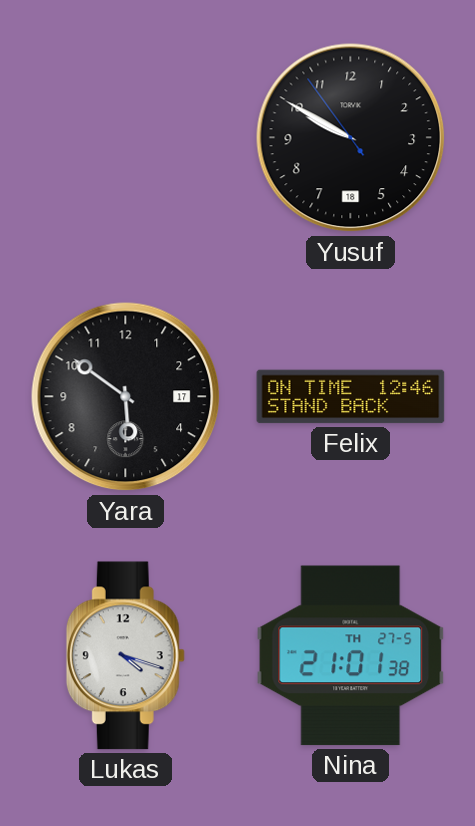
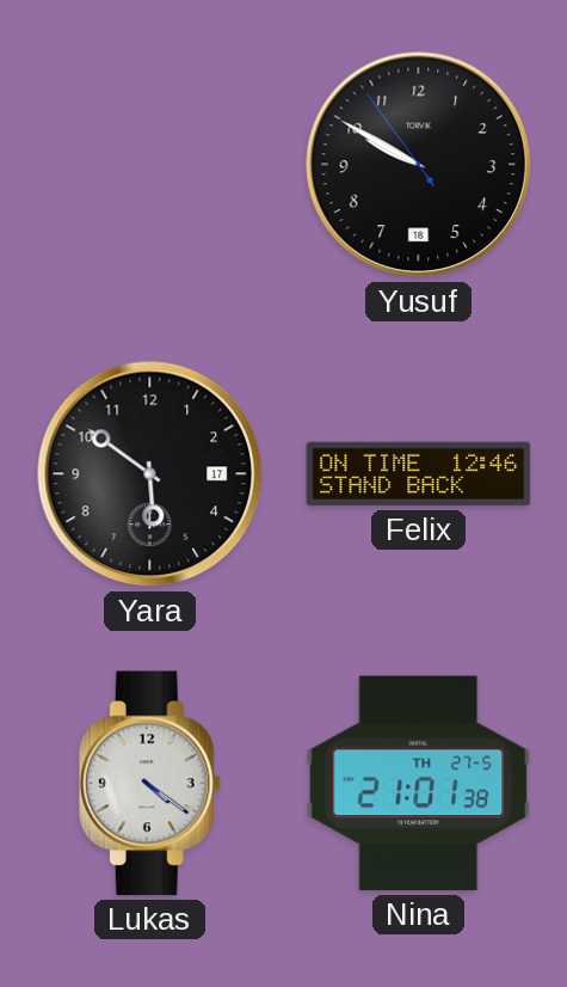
Lukas: 4:18 -> 4:21 (149, 784)
